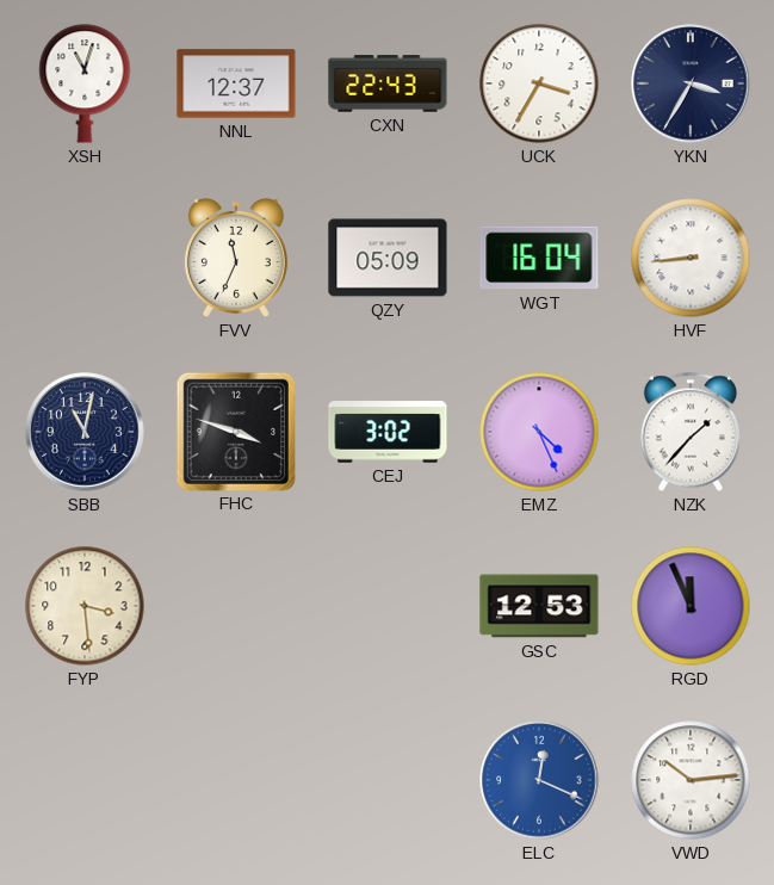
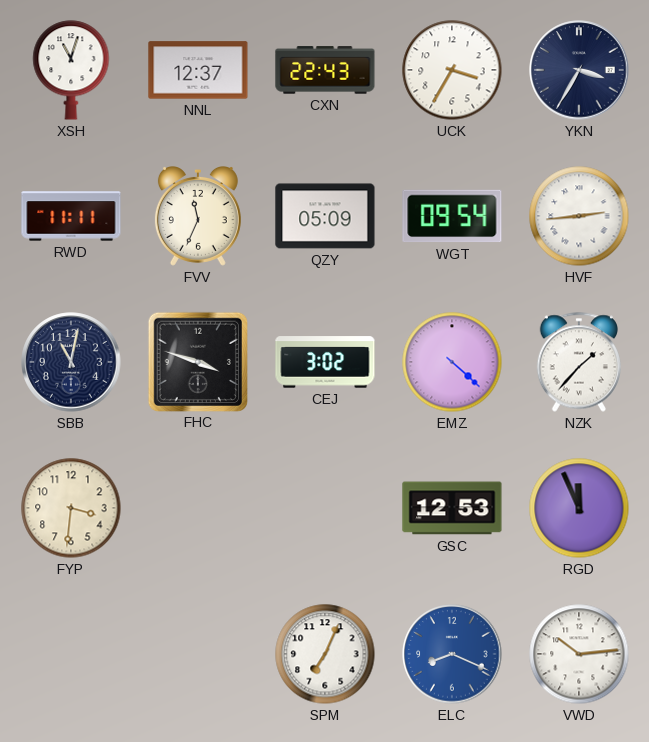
RWD: none -> 11:11 (71, 216)
WGT: 16:04 -> 09:54 (452, 216)
HVF: 8:44 -> 2:44 (579, 216)
EMZ: 4:26 -> 4:22 (452, 362)
FYP: 3:29 -> 3:31 (71, 508)
SPM: none -> 7:04 (325, 654)
ELC: 12:19 -> 8:19 (452, 654)
